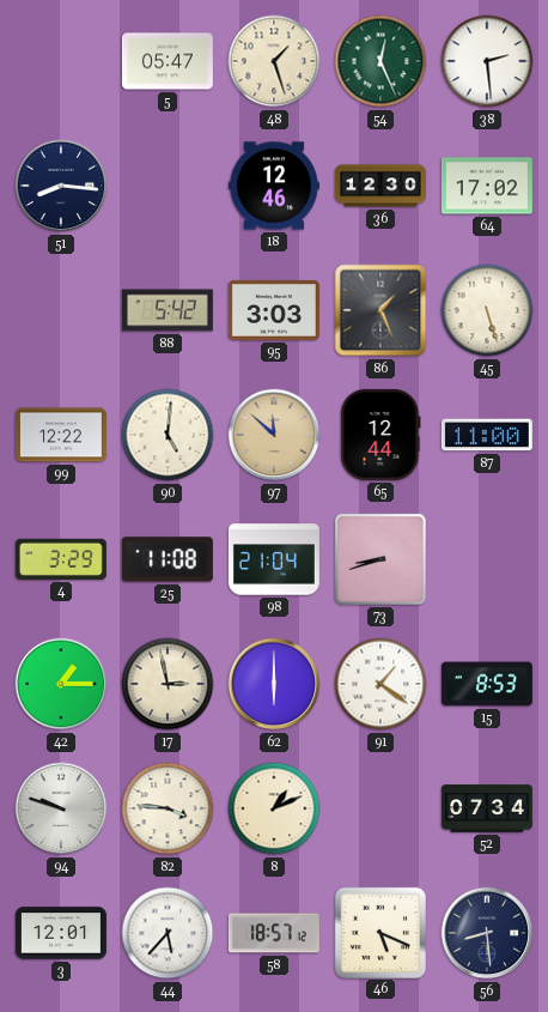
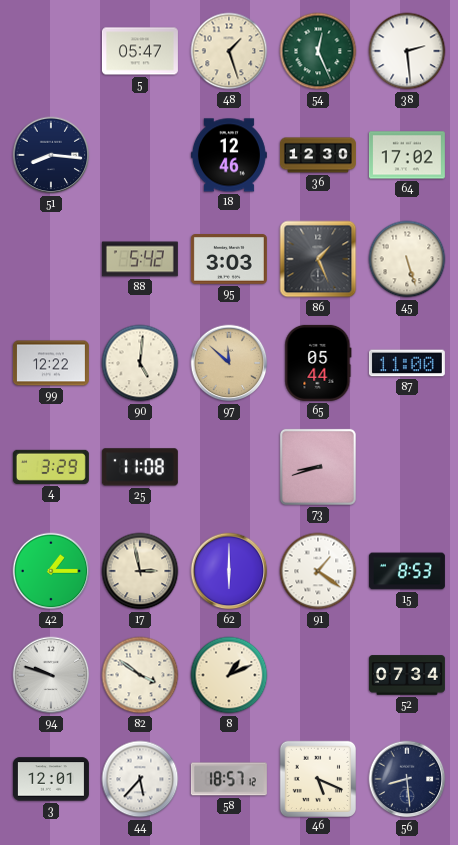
65: 12:44 -> 05:44 (318, 363)
98: 21:04 -> none (274, 559)
82: 3:46 -> 3:51 (140, 675)
